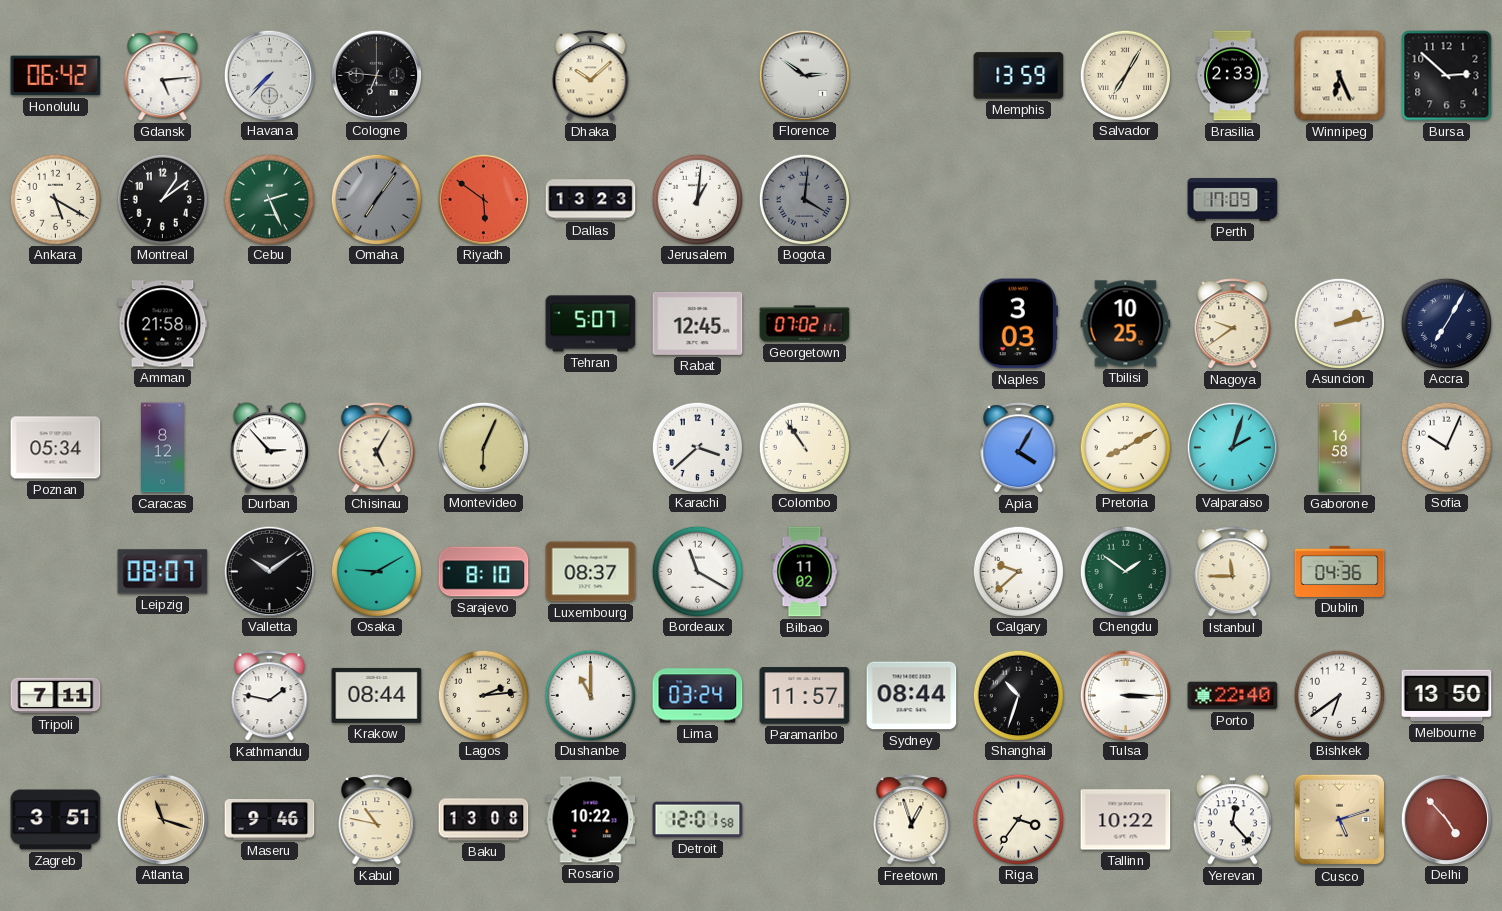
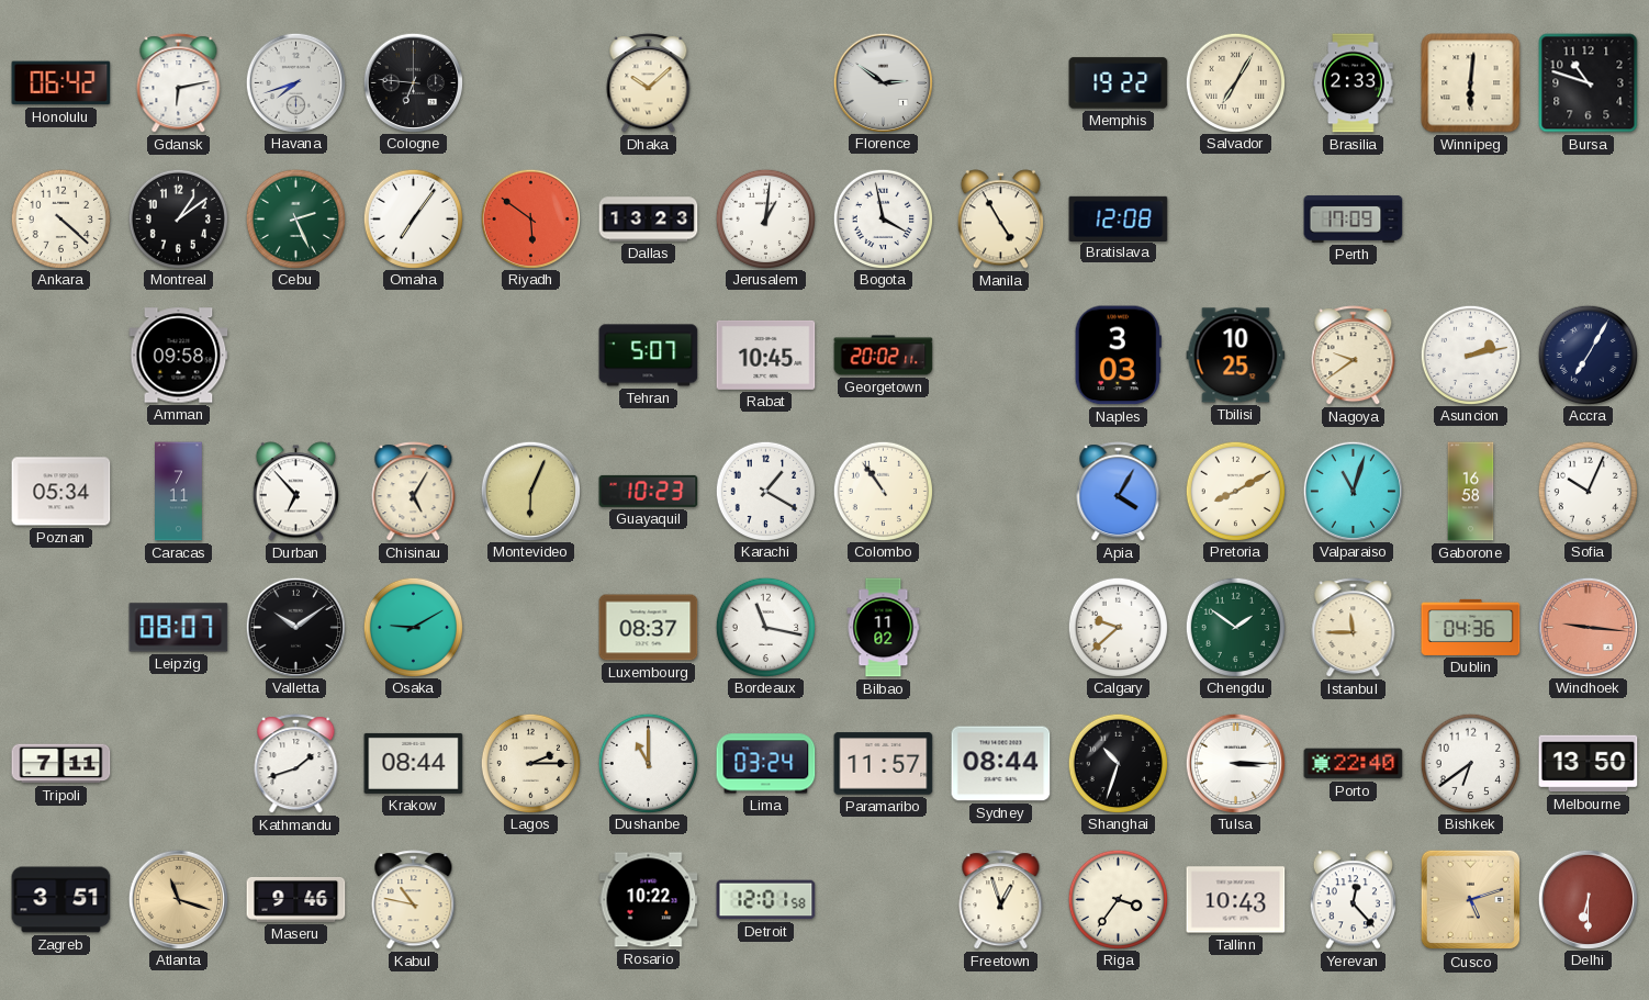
Gdansk: 5:14 -> 6:13 (179, 83)
Havana: 7:37 -> 7:42 (295, 82)
Memphis: 13:59 -> 19:22 (1119, 83)
Winnipeg: 6:26 -> 6:01 (1471, 83)
Bursa: 2:52 -> 10:48 (1589, 83)
Ankara: 5:20 -> 4:22 (60, 218)
Omaha dial: grey -> white (413, 218)
Bogota: 4:01 -> 3:58 (883, 218)
Bogota dial: grey -> white (883, 218)
Manila: none -> 4:55 (1000, 220)
Bratislava: none -> 12:08 (1119, 218)
Amman: 21:58 -> 09:58 (179, 356)
Rabat: 12:45 -> 10:45 (766, 355)
Georgetown: 07:02 -> 20:02 (884, 356)
Caracas: 8:12 -> 7:11 (179, 492)
Durban: 2:53 -> 6:53 (295, 492)
Guayaquil: none -> 10:23 (649, 491)
Karachi: 3:38 -> 1:20 (765, 491)
Valparaiso: 2:03 -> 11:03 (1353, 491)
Sarajevo: 8:10 -> none (484, 572)
Bordeaux: 11:20 -> 11:17 (765, 627)
Windhoek: none -> 9:16 (1588, 627)
Kathmandu: 1:47 -> 1:42 (296, 764)
Lagos: 2:14 -> 2:15 (530, 763)
Baku: 13:08 -> none (484, 820)
Tallinn: 10:22 -> 10:43 (1236, 900)
Delhi: 4:53 -> 6:30 (1588, 899)
